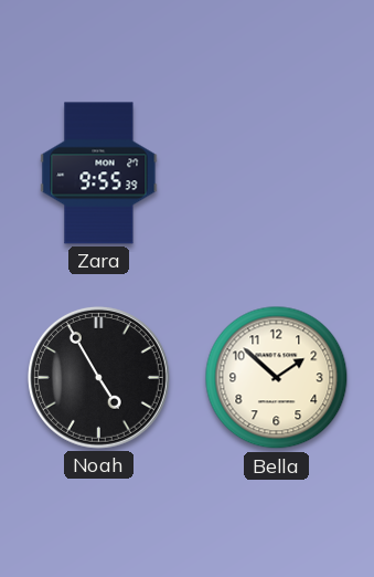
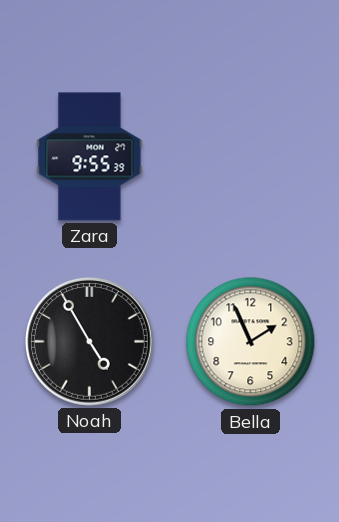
Bella: 1:52 -> 1:56 (251, 342)
